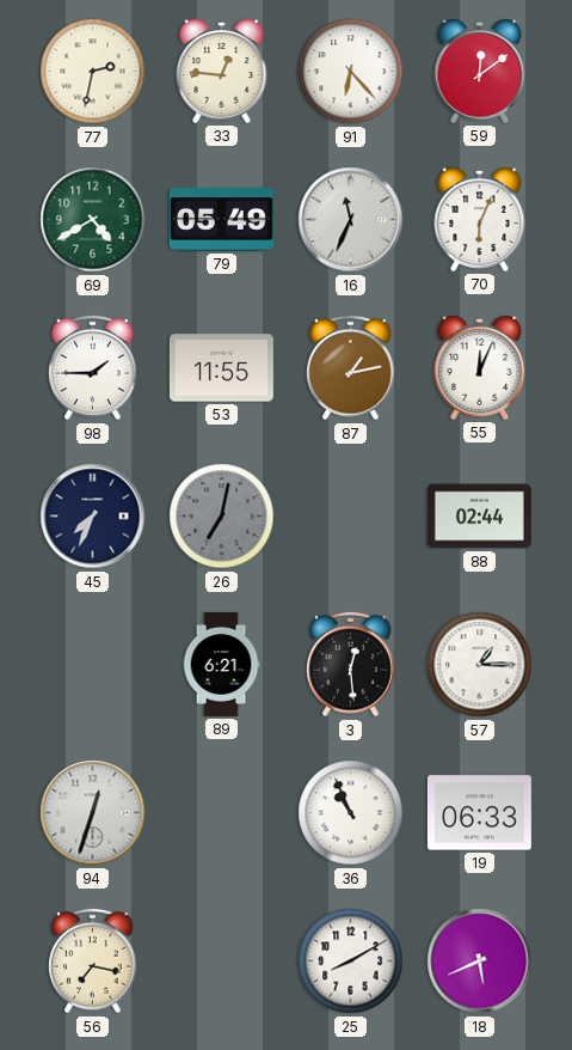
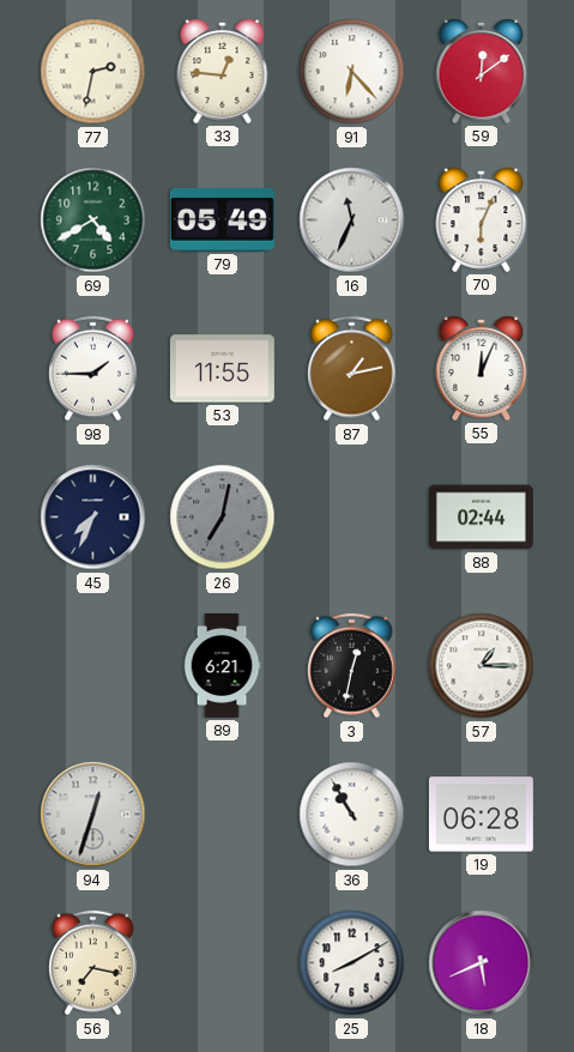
3: 12:29 -> 12:32 (352, 666)
36: 10:56 -> 10:55 (352, 815)
19: 06:33 -> 06:28 (481, 815)
